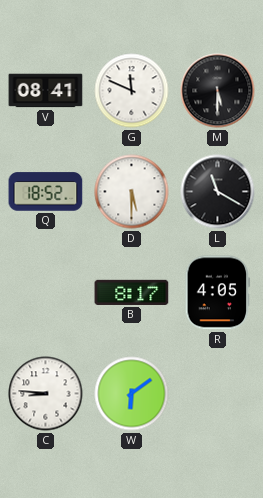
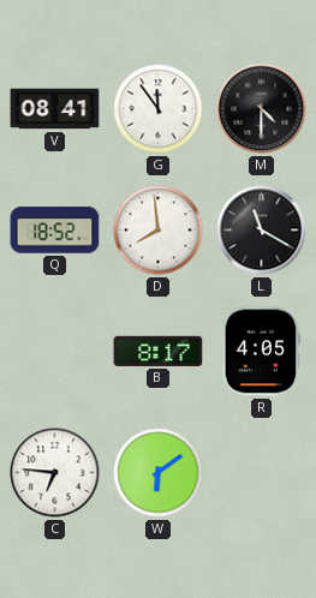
G: 11:49 -> 11:54 (159, 109)
M: 5:30 -> 4:30 (262, 109)
D: 5:30 -> 7:59 (159, 231)
C: 8:46 -> 6:46 (55, 473)
